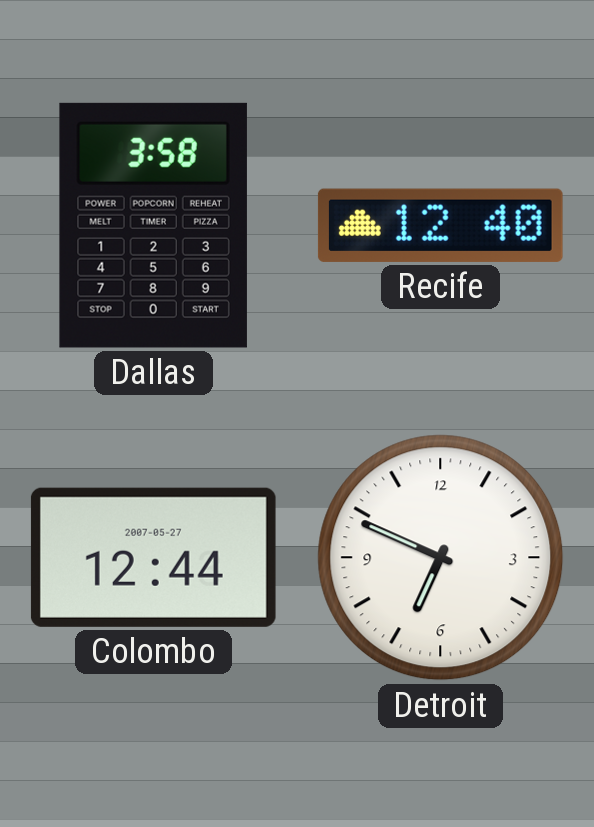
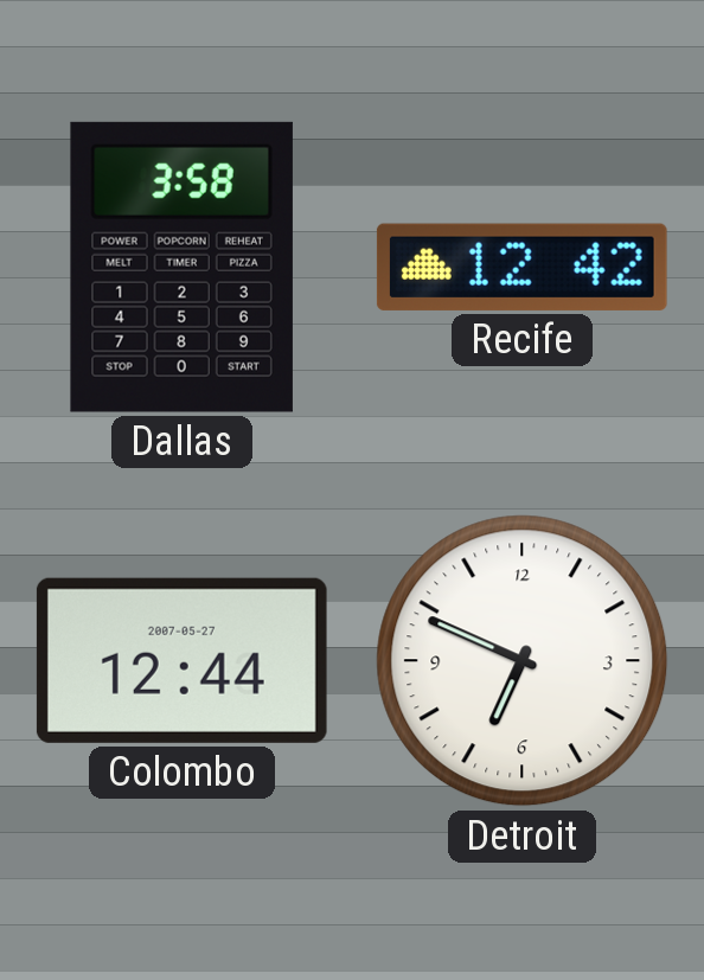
Recife: 12:40 -> 12:42 (521, 267)
